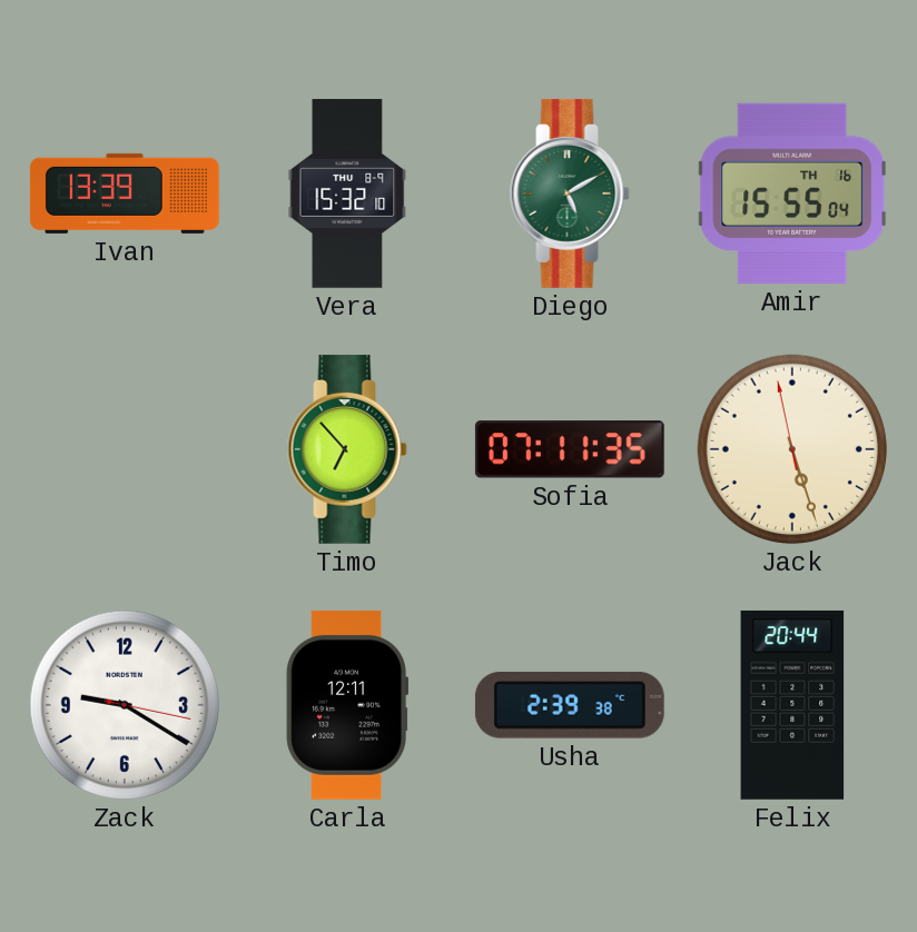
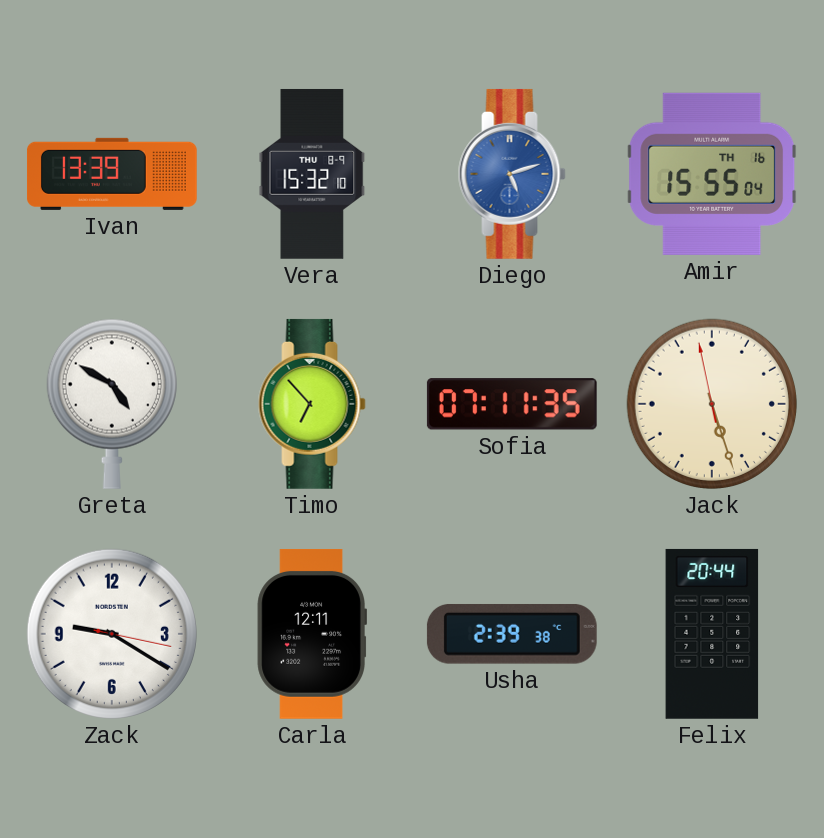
Diego: 5:10 -> 5:12 (512, 174)
Diego dial: green -> blue (512, 174)
Greta: none -> 4:50 (112, 404)
